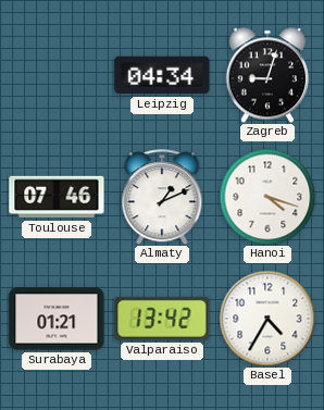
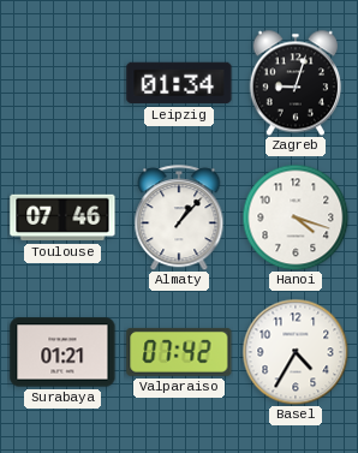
Leipzig: 04:34 -> 01:34 (179, 83)
Almaty: 1:11 -> 1:07 (179, 217)
Valparaiso: 13:42 -> 07:42 (179, 352)
